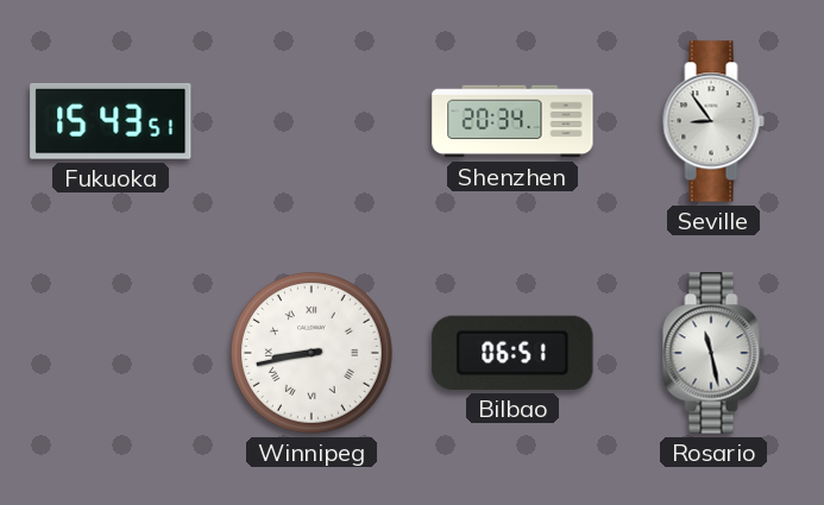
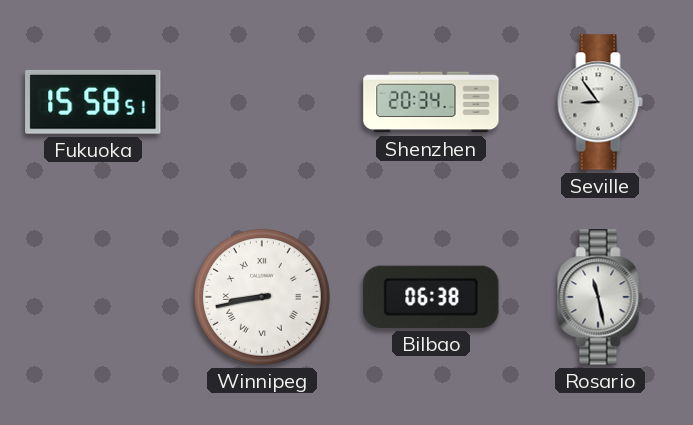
Fukuoka: 15:43 -> 15:58 (93, 102)
Bilbao: 06:51 -> 06:38 (431, 297)
